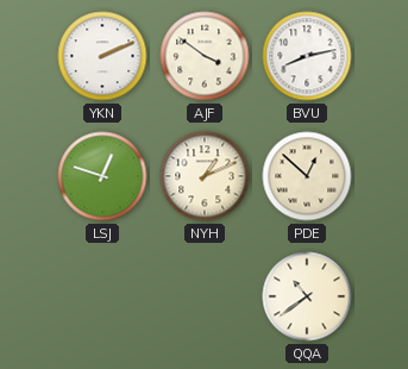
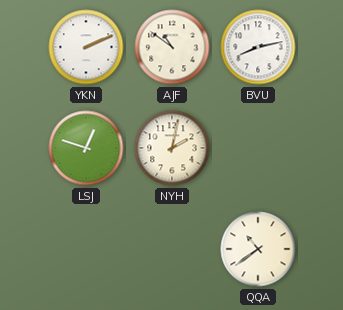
AJF: 3:51 -> 10:51 (172, 47)
NYH: 1:11 -> 2:02 (172, 148)
PDE: 12:52 -> none (307, 176)
